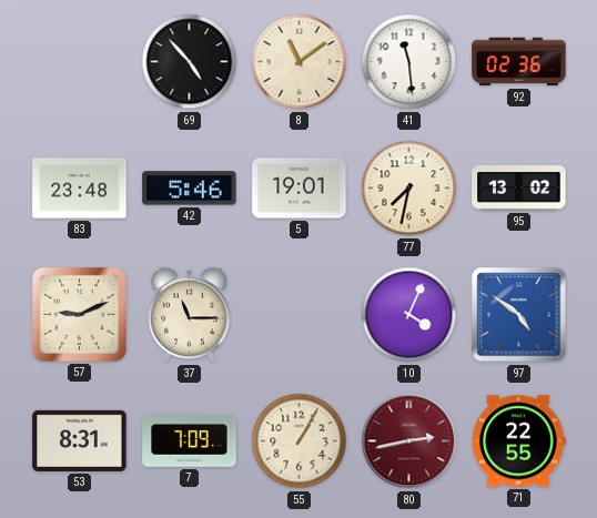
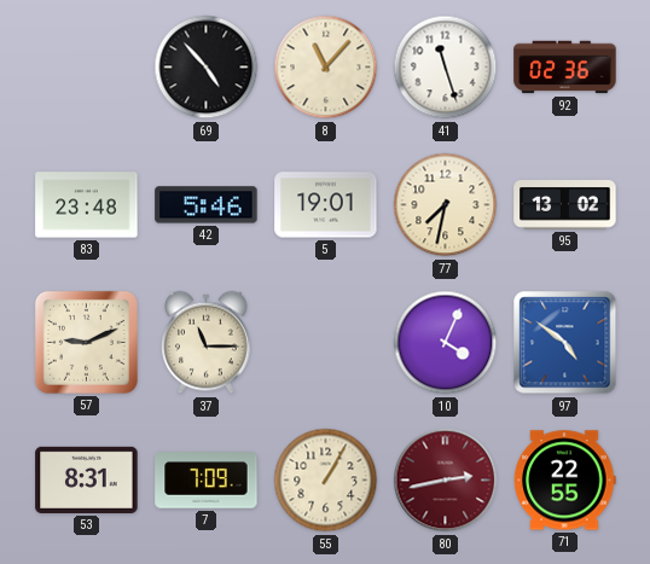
8: 11:09 -> 11:07 (326, 68)
41: 11:29 -> 11:27 (446, 68)
